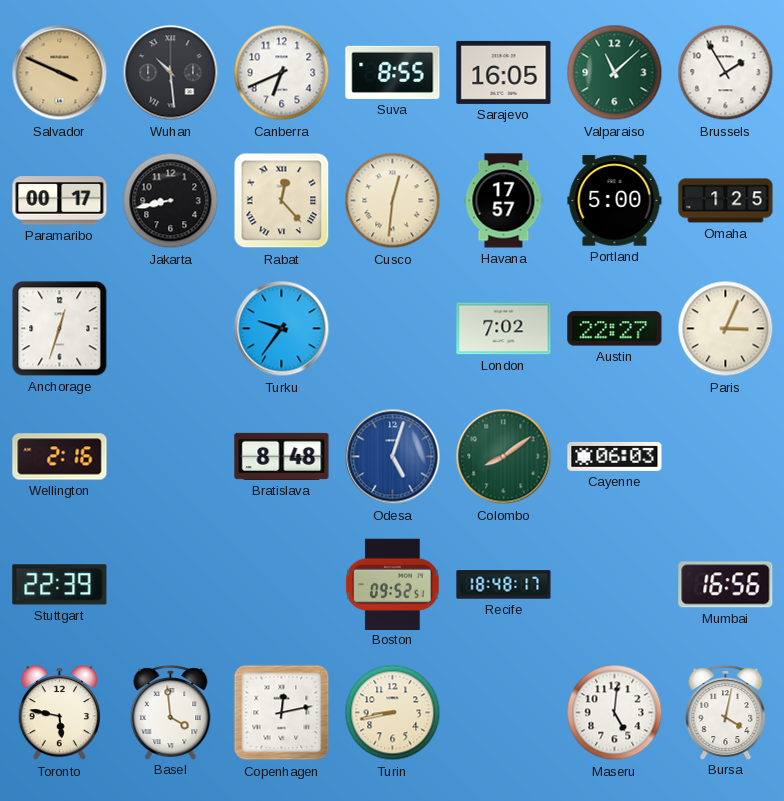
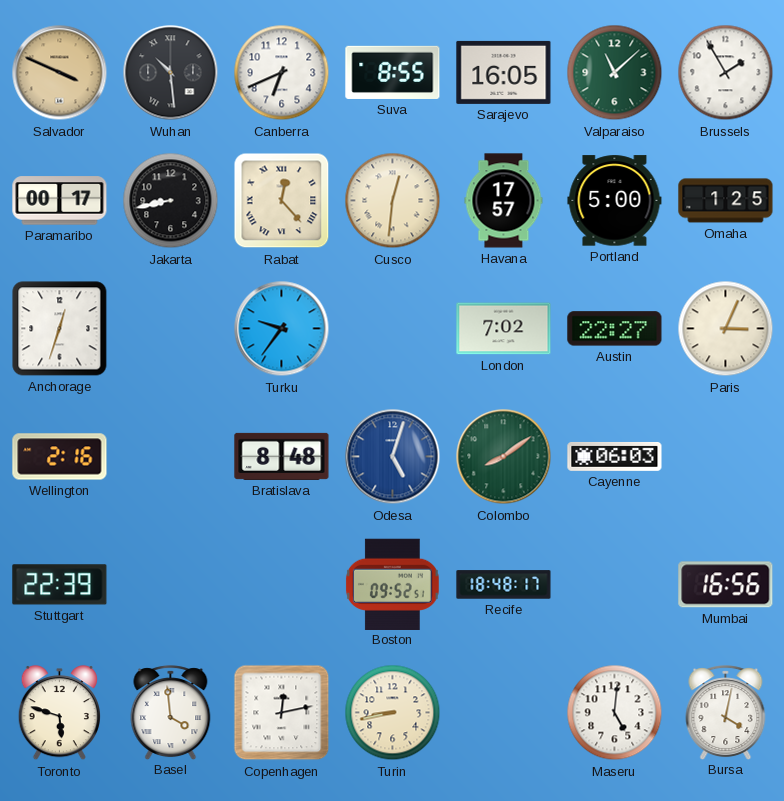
Toronto: 5:47 -> 5:48 (59, 713)
